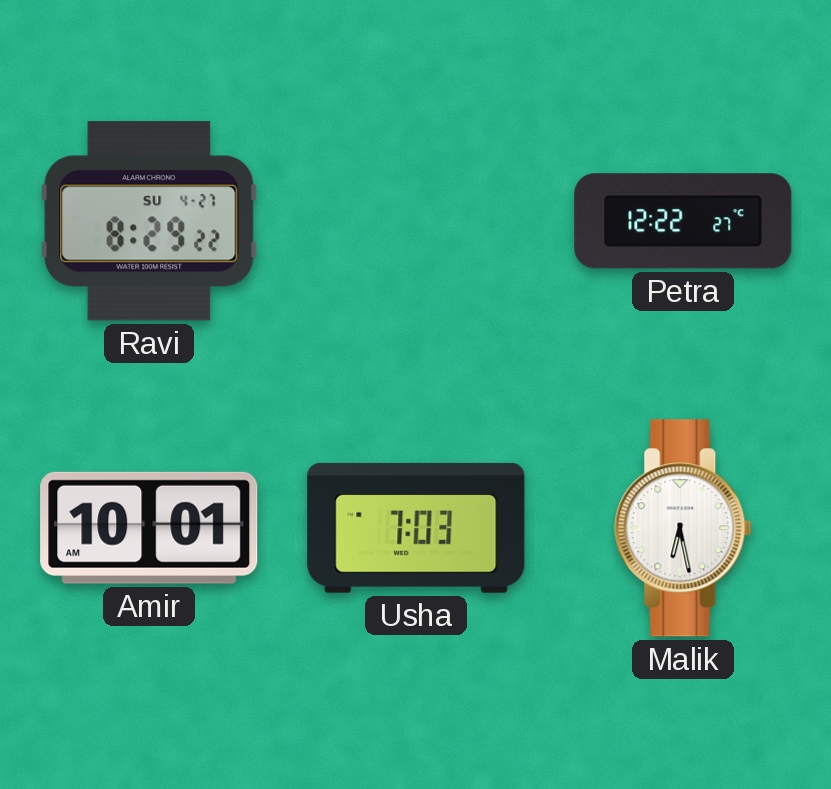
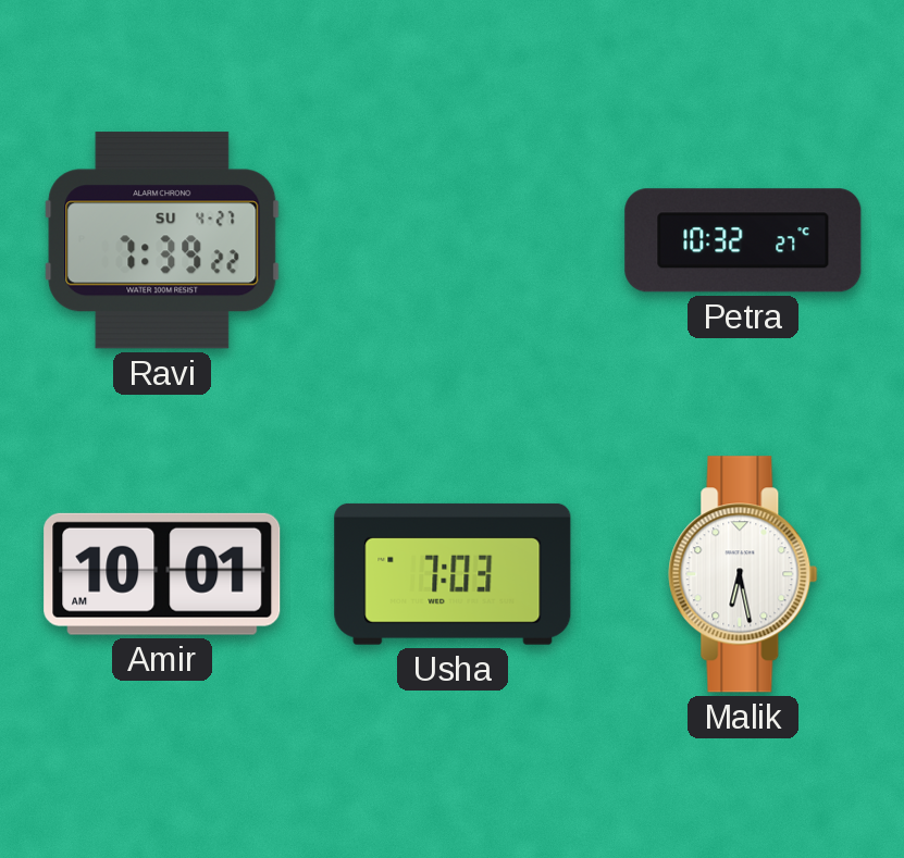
Ravi: 8:29 -> 7:39 (162, 240)
Petra: 12:22 -> 10:32 (743, 240)
